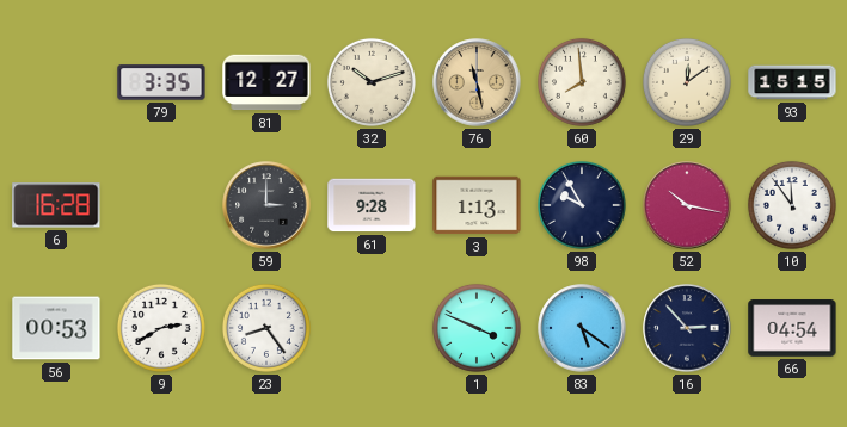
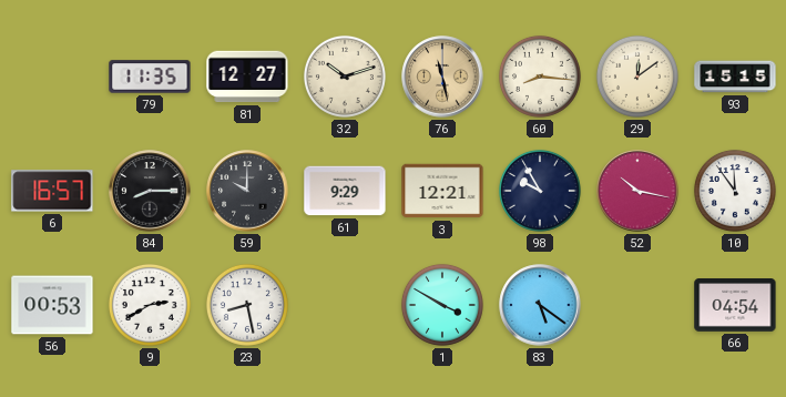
79: 3:35 -> 11:35 (150, 77)
60: 7:59 -> 8:16 (540, 77)
6: 16:28 -> 16:57 (52, 191)
84: none -> 8:15 (150, 191)
59: 3:00 -> 10:00 (247, 191)
61: 9:28 -> 9:29 (345, 191)
3: 1:13 -> 12:21 (442, 191)
23: 8:24 -> 8:28 (247, 305)
1: 3:49 -> 3:50 (442, 305)
16: 2:53 -> none (687, 328)
